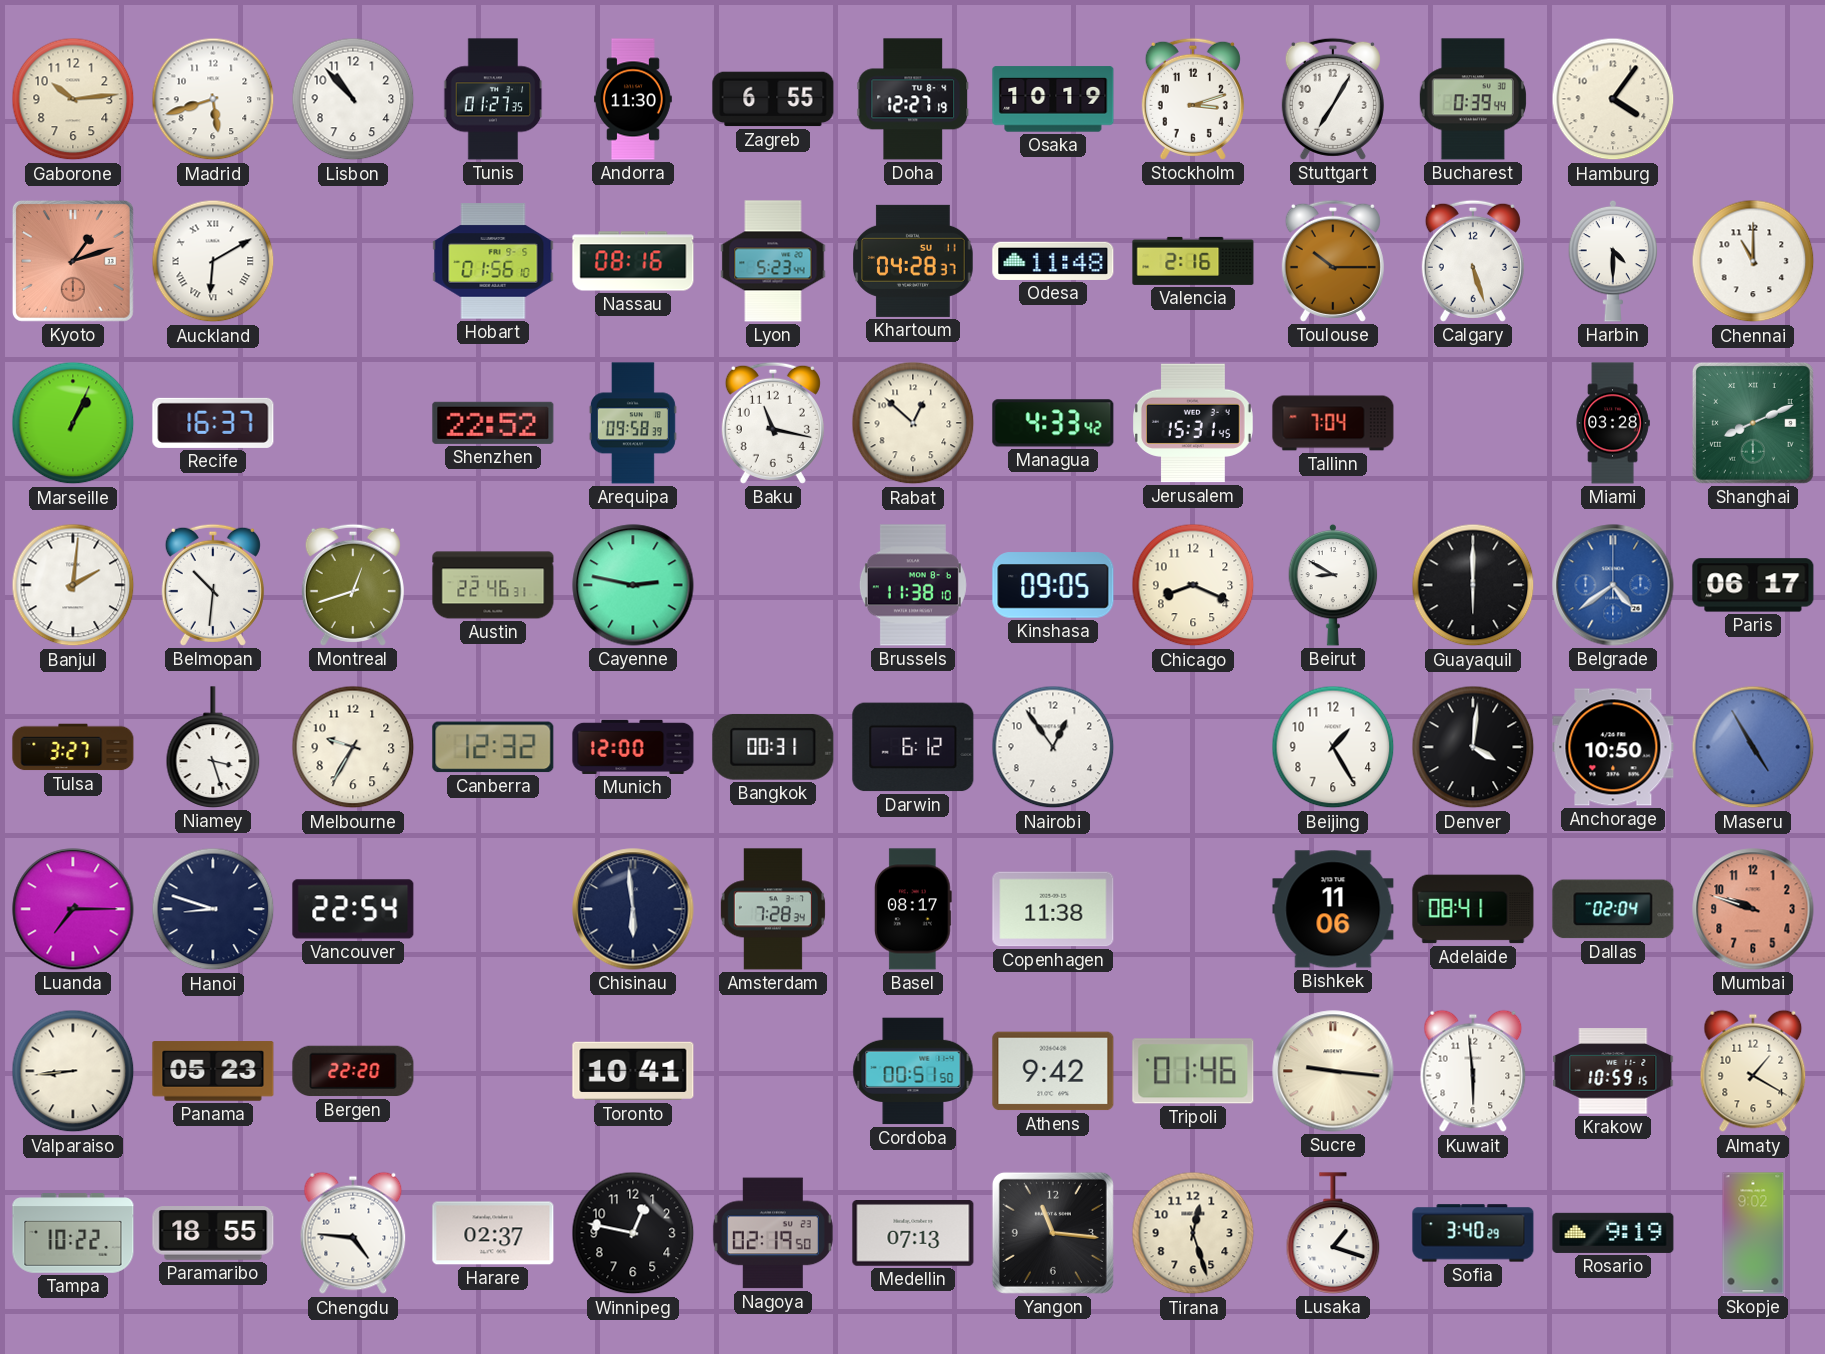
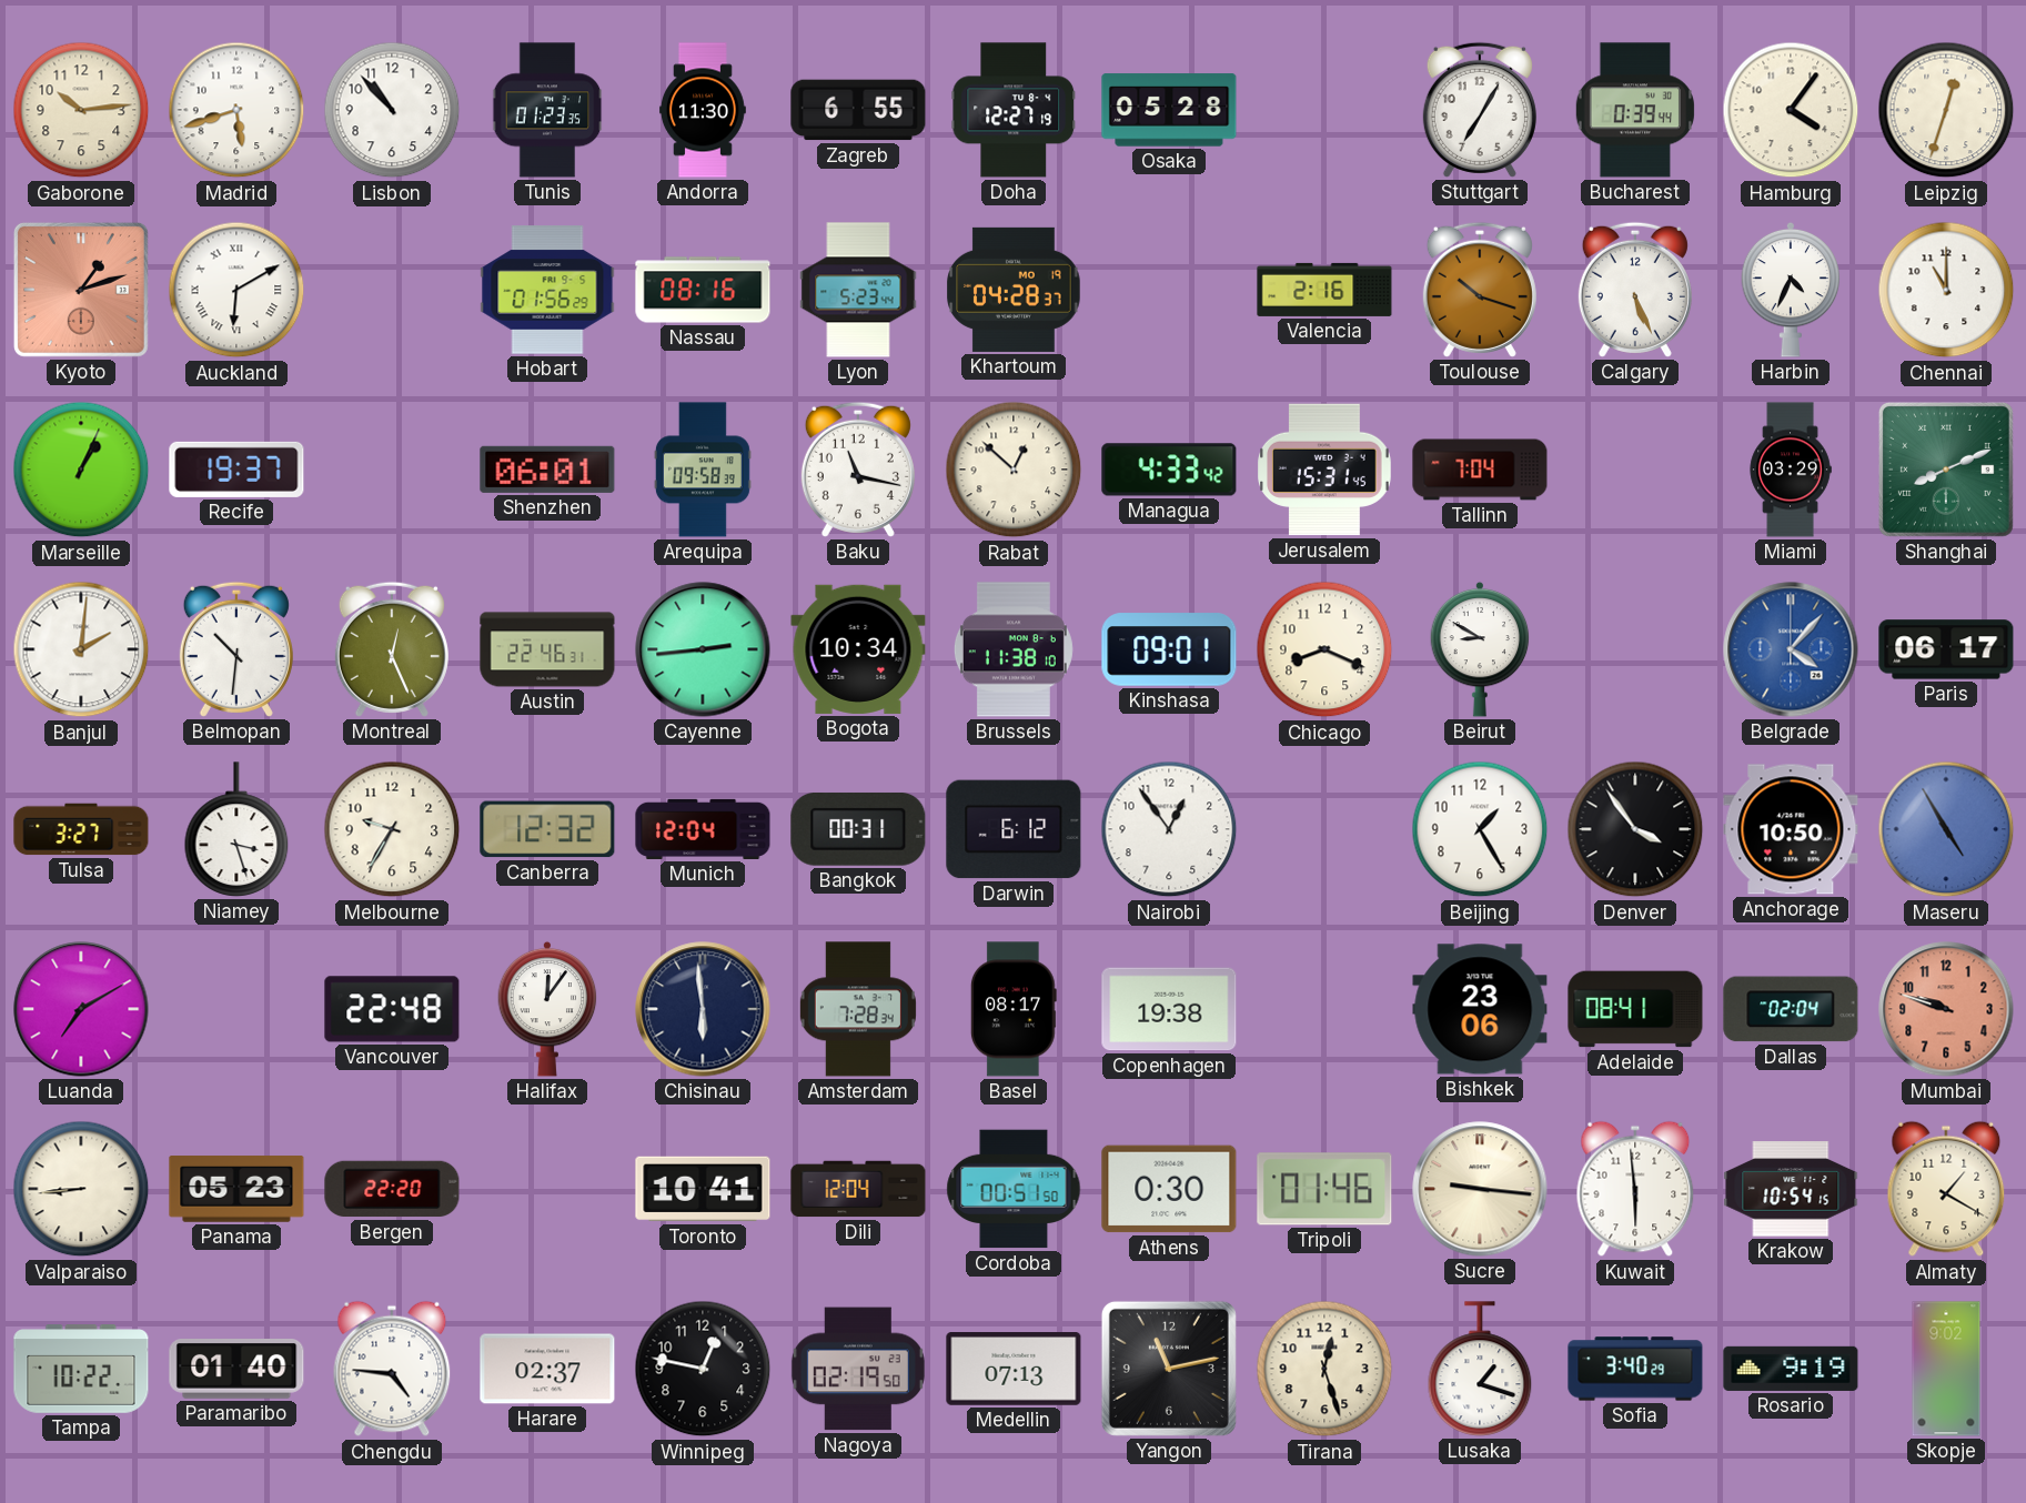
Tunis: 01:27 -> 01:23 (547, 110)
Osaka: 10:19 -> 05:28 (1169, 110)
Stockholm: 3:12 -> none (1193, 99)
Leipzig: none -> 12:33 (1946, 110)
Hobart: 01:56:10 -> 01:56:29 (547, 290)
Khartoum date: SU 11 -> MO 19 (1014, 290)
Odesa: 11:48 -> none (1053, 261)
Toulouse: 10:15 -> 10:18 (1480, 290)
Calgary: 5:27 -> 5:26 (1635, 290)
Harbin: 4:30 -> 4:34 (1791, 290)
Recife: 16:37 -> 19:37 (236, 470)
Shenzhen: 22:52 -> 06:01 (547, 470)
Miami: 03:28 -> 03:29 (1791, 470)
Montreal: 12:42 -> 12:26 (392, 649)
Cayenne: 2:47 -> 2:44 (703, 649)
Bogota: none -> 10:34 (858, 649)
Kinshasa: 09:05 -> 09:01 (1169, 649)
Guayaquil: 6:00 -> none (1473, 585)
Belgrade: 4:39 -> 4:07 (1791, 649)
Munich: 12:00 -> 12:04 (703, 829)
Denver: 4:01 -> 3:54 (1635, 829)
Luanda: 7:15 -> 7:10 (81, 1009)
Hanoi: 8:48 -> none (213, 909)
Vancouver: 22:54 -> 22:48 (392, 1009)
Halifax: none -> 12:06 (547, 1009)
Copenhagen: 11:38 -> 19:38 (1169, 1009)
Bishkek: 11:06 -> 23:06 (1480, 1009)
Dili: none -> 12:04 (858, 1189)
Athens: 9:42 -> 0:30 (1169, 1189)
Krakow: 10:59 -> 10:54 (1791, 1189)
Paramaribo: 18:55 -> 01:40 (236, 1370)
Yangon: 11:16 -> 11:13 (1169, 1369)
